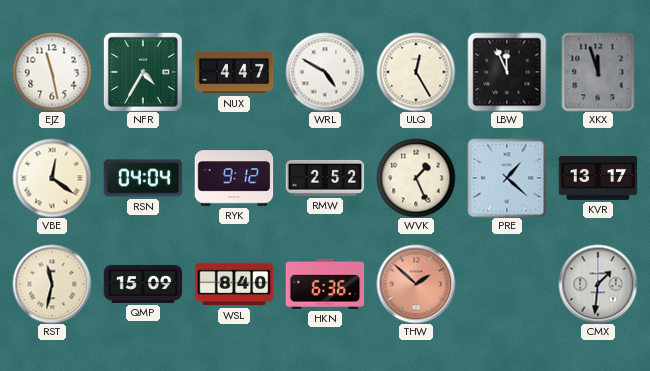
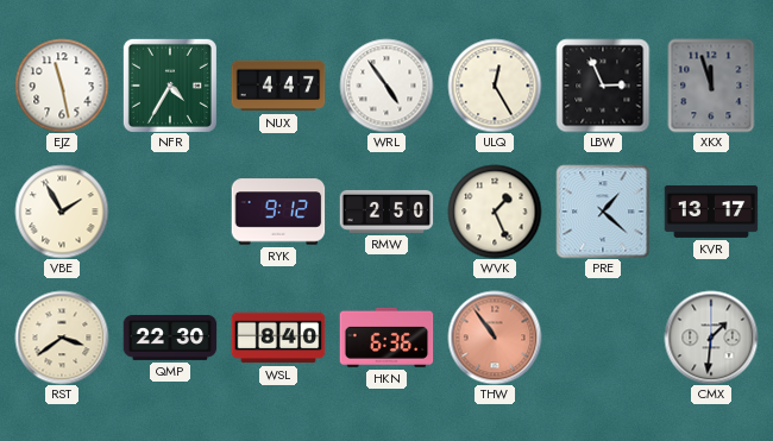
WRL: 4:50 -> 4:54 (386, 86)
LBW: 11:56 -> 2:56 (603, 86)
VBE: 12:21 -> 1:55 (62, 212)
RSN: 04:04 -> none (143, 178)
RMW: 2:52 -> 2:50 (386, 212)
RST: 11:32 -> 3:39 (62, 338)
QMP: 15:09 -> 22:30 (170, 338)
THW: 1:52 -> 10:54 (495, 338)
